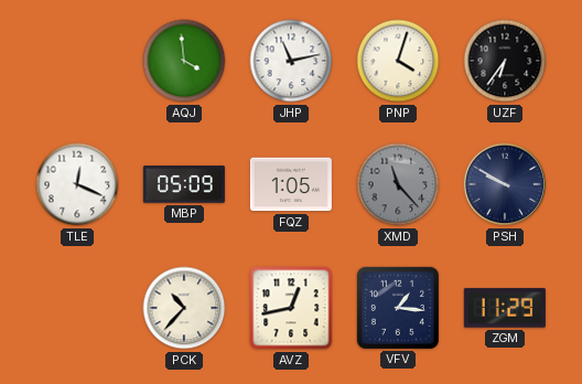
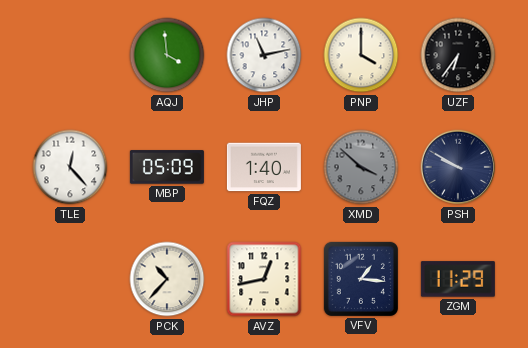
PNP: 4:03 -> 4:00 (361, 55)
TLE: 12:19 -> 12:23 (70, 167)
FQZ: 1:05 -> 1:40 (264, 167)
XMD: 11:23 -> 3:52 (361, 167)
